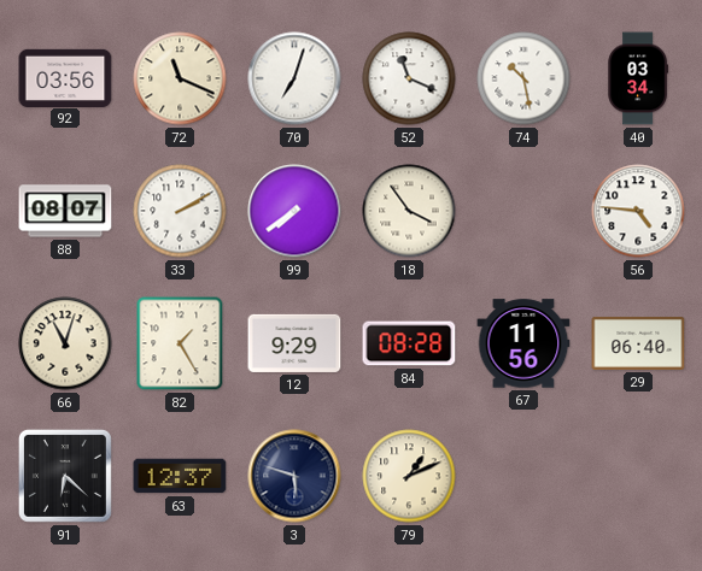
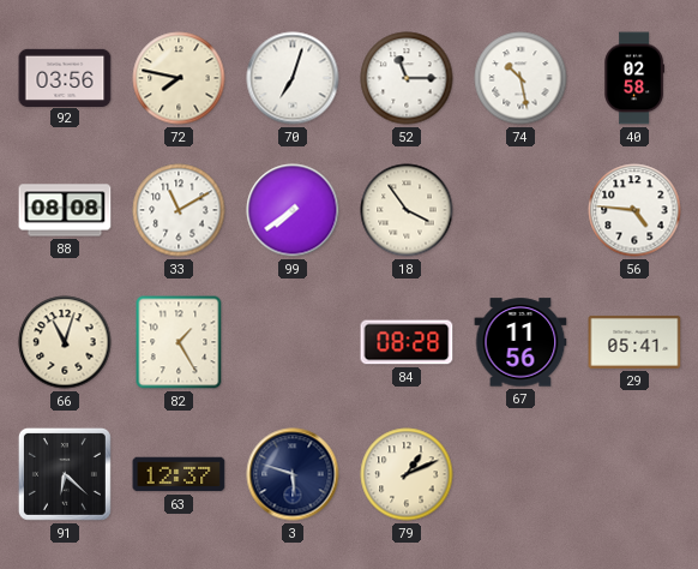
72: 11:19 -> 7:47 (179, 78)
52: 11:19 -> 11:15 (407, 78)
40: 03:34 -> 02:58 (634, 78)
88: 08:07 -> 08:08 (65, 210)
33: 2:10 -> 11:10 (179, 210)
12: 9:29 -> none (294, 343)
29: 06:40 -> 05:41 (634, 342)
